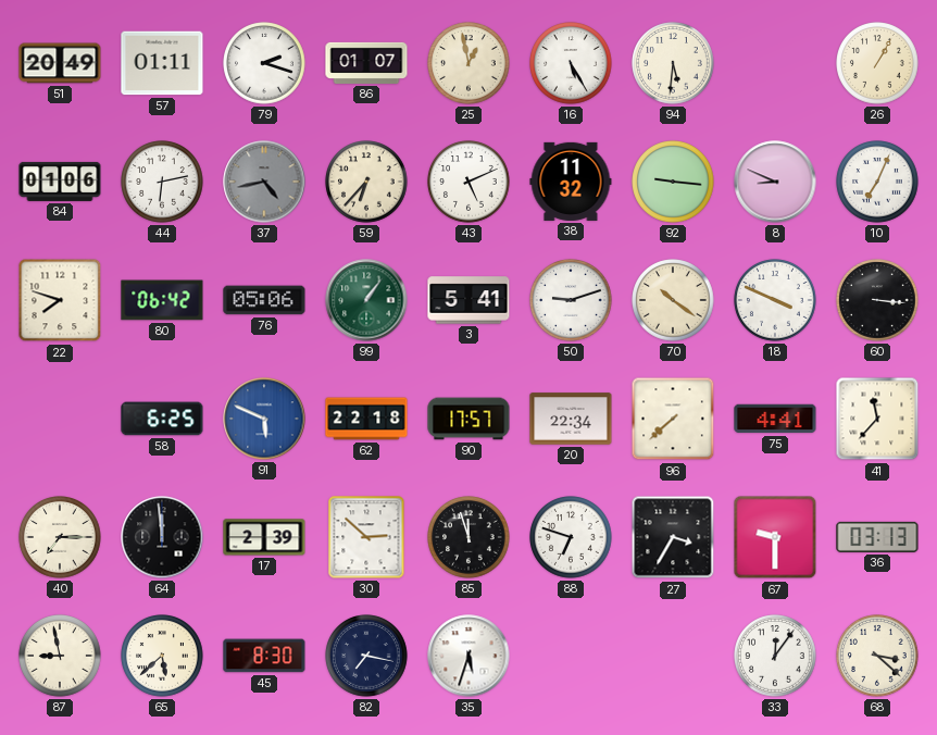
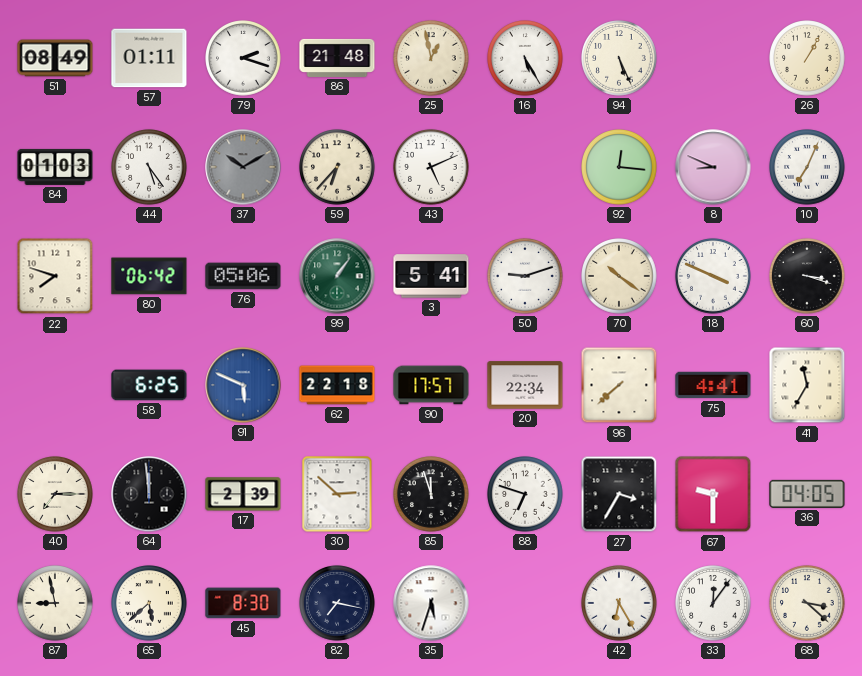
51: 20:49 -> 08:49 (55, 58)
86: 01:07 -> 21:48 (337, 58)
94: 5:31 -> 5:26 (619, 58)
84: 01:06 -> 01:03 (55, 167)
44: 6:13 -> 5:24 (149, 167)
37: 4:43 -> 10:10 (243, 167)
38: 11:32 -> none (571, 182)
92: 9:16 -> 12:16 (619, 167)
60: 3:16 -> 3:18 (807, 276)
41: 11:37 -> 11:35 (807, 385)
36: 03:13 -> 04:05 (807, 494)
42: none -> 6:25 (619, 603)
